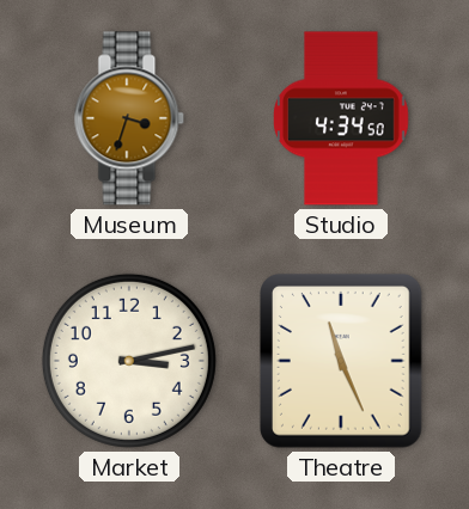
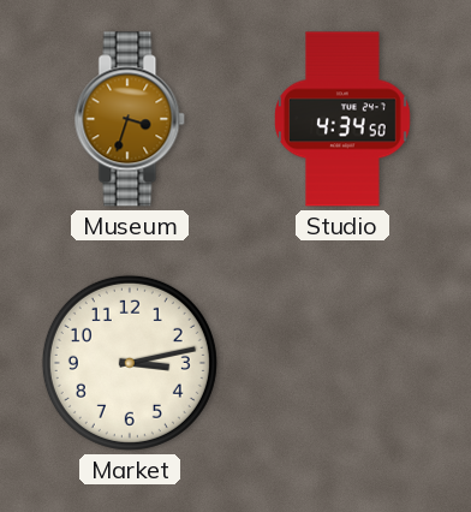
Theatre: 11:26 -> none (342, 362)
